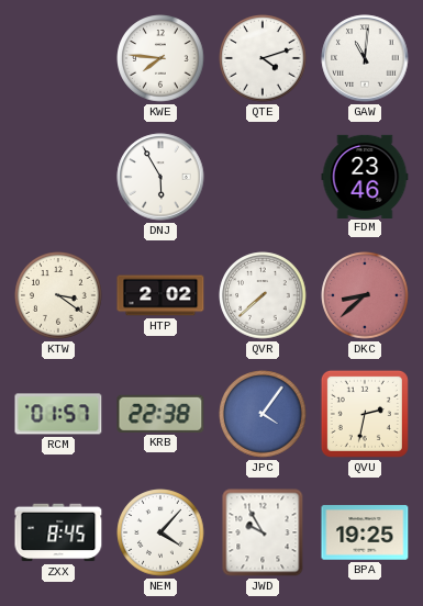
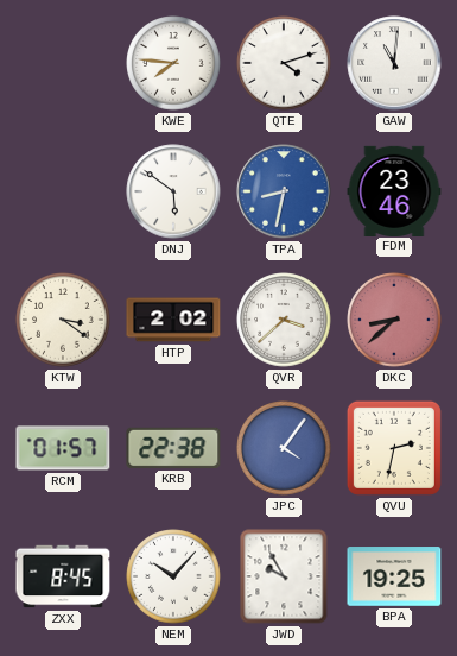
DNJ: 5:55 -> 5:51 (173, 191)
TPA: none -> 8:32 (284, 191)
QVR: 7:38 -> 3:38 (284, 320)
NEM: 4:07 -> 10:07 (173, 576)
